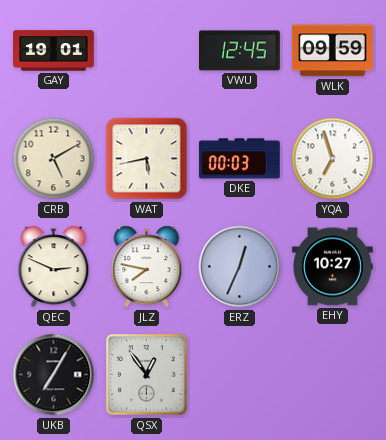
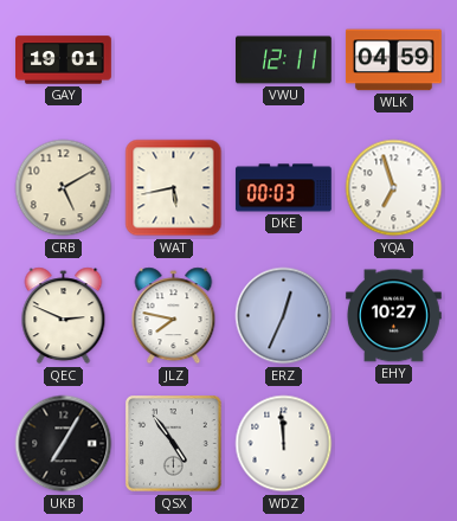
VWU: 12:45 -> 12:11 (284, 60)
WLK: 09:59 -> 04:59 (393, 60)
QSX: 12:54 -> 4:54 (174, 444)
WDZ: none -> 11:59 (284, 444)
